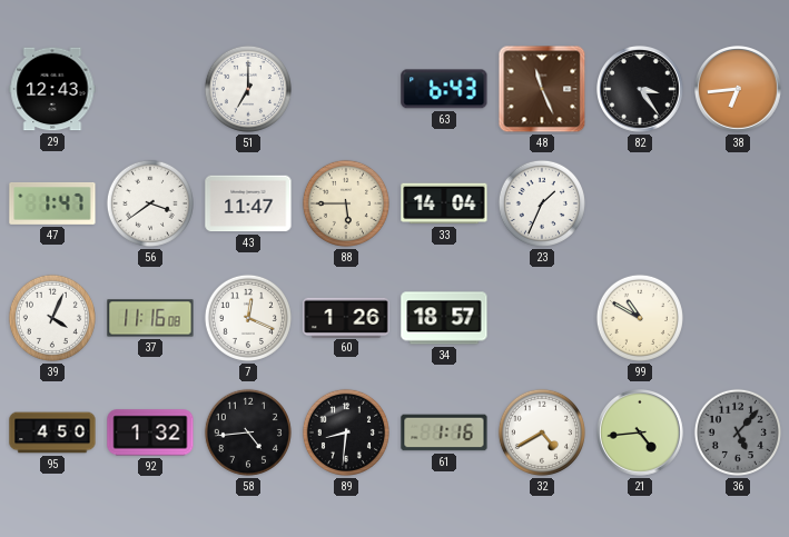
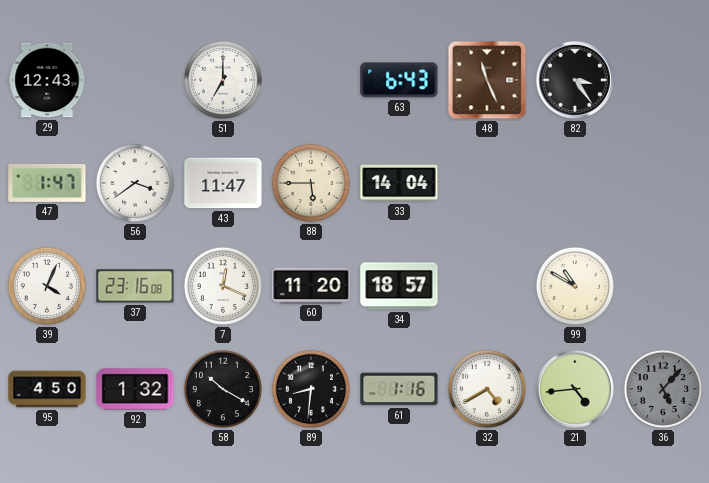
38: 6:44 -> none (739, 90)
23: 1:34 -> none (542, 203)
37: 11:16 -> 23:16 (135, 286)
60: 1:26 -> 11:20 (311, 285)
58: 4:44 -> 10:20 (223, 389)
